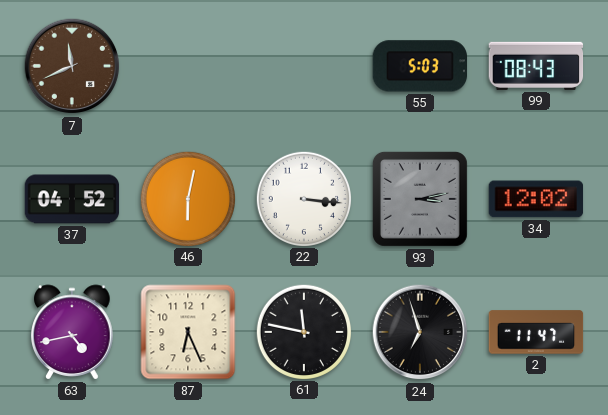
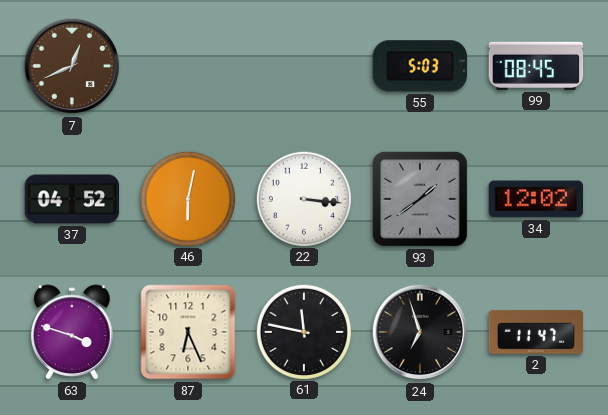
7: 11:41 -> 12:41 (72, 66)
99: 08:43 -> 08:45 (536, 66)
93: 3:13 -> 1:39 (420, 199)
63: 4:43 -> 3:48 (72, 332)
